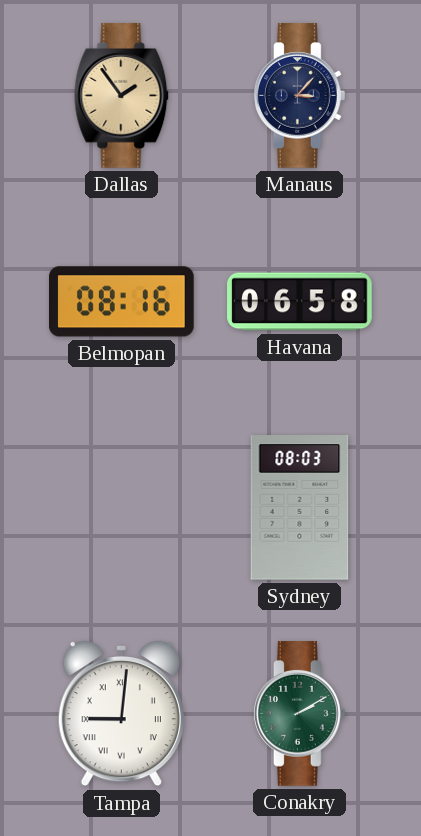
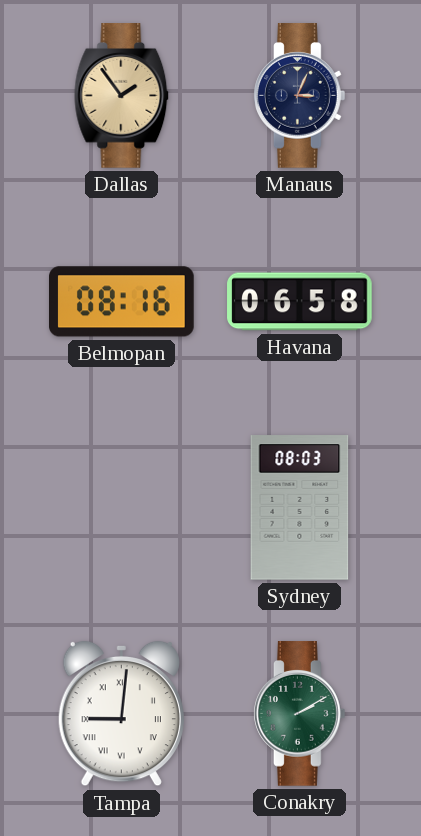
Manaus: 3:07 -> 3:04 (300, 96)
